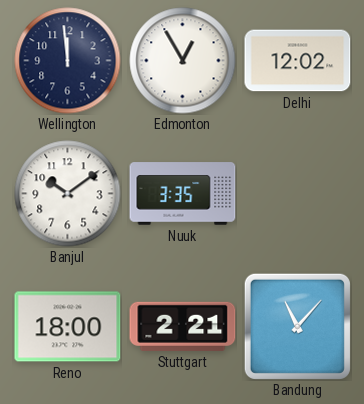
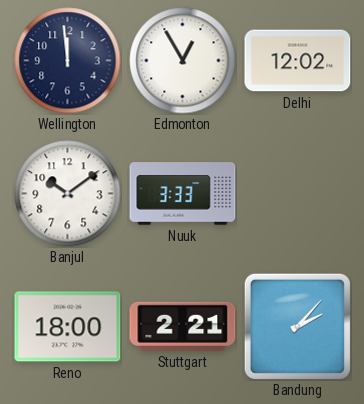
Nuuk: 3:35 -> 3:33 (183, 194)
Bandung: 11:07 -> 2:07 (297, 326)
